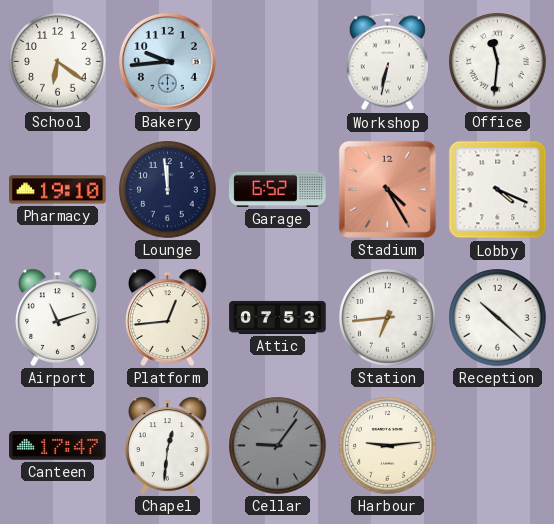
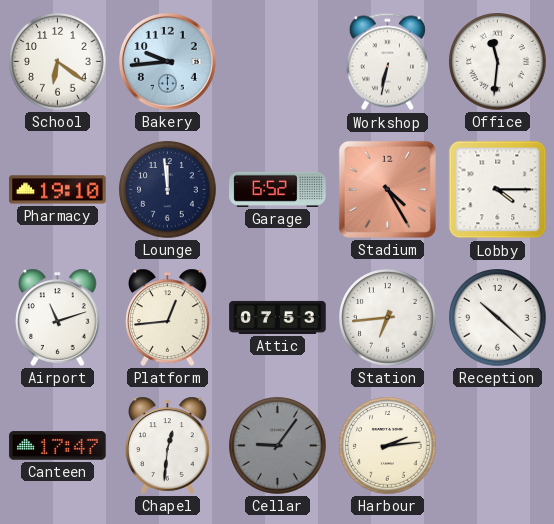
Lobby: 4:19 -> 4:15 (498, 190)
Harbour: 9:14 -> 2:14 (388, 446)
